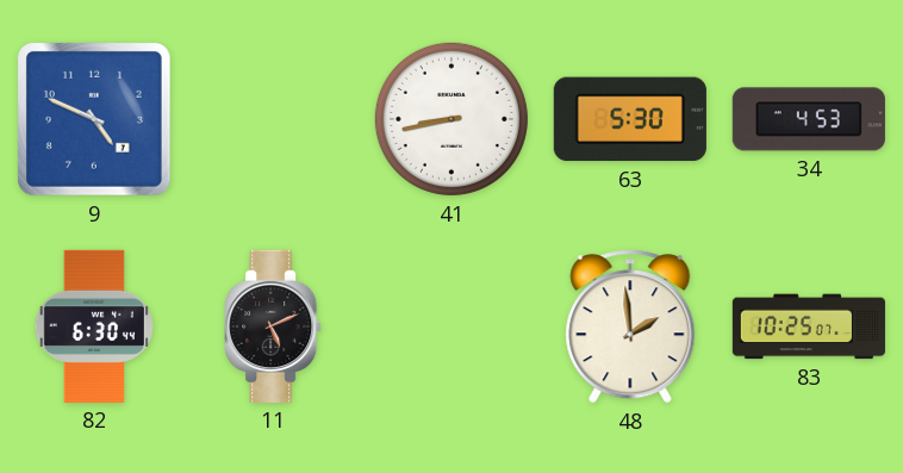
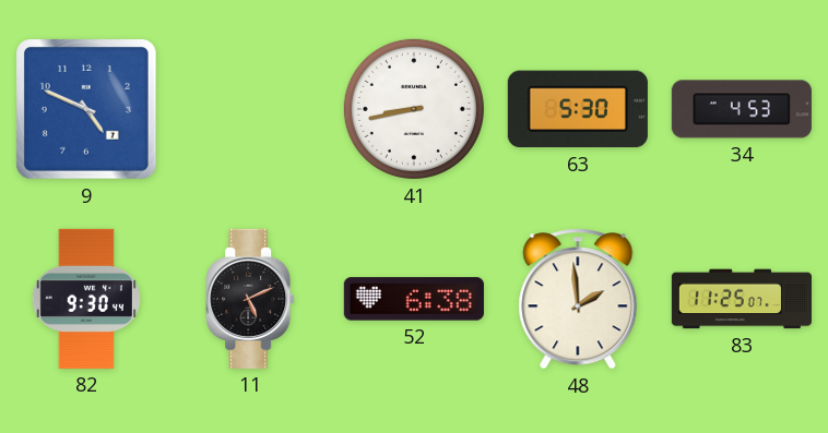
82: 6:30 -> 9:30 (86, 299)
52: none -> 6:38 (414, 299)
83: 10:25 -> 11:25 (742, 299)
